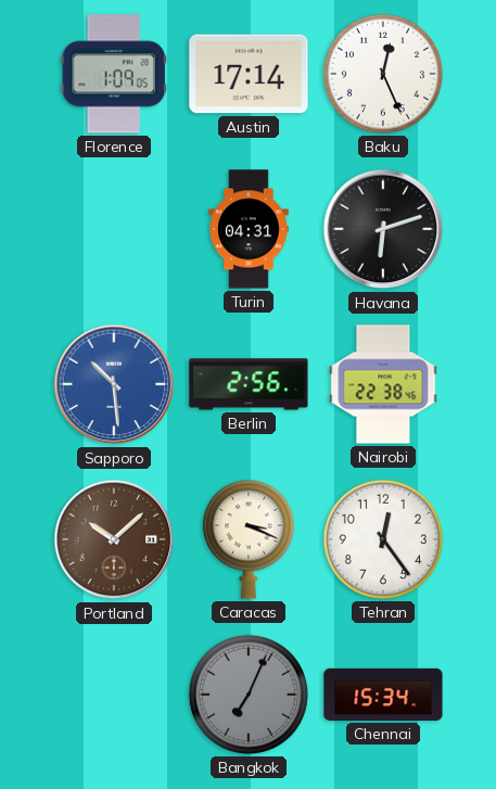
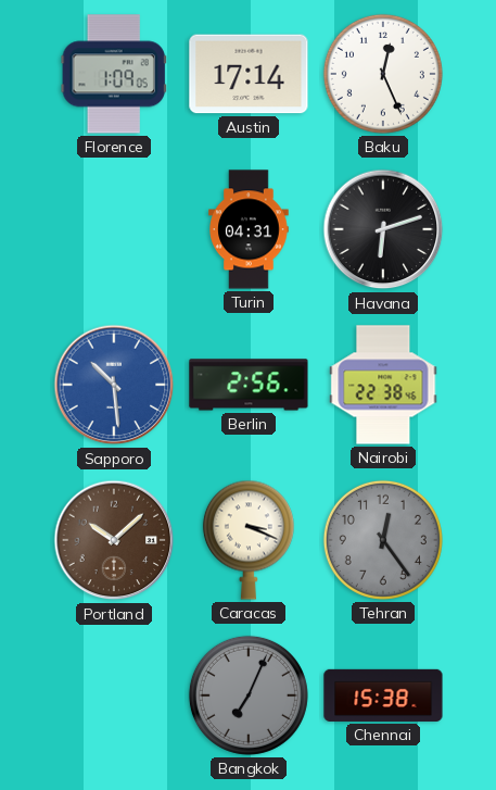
Tehran dial: white -> grey (383, 540)
Chennai: 15:34 -> 15:38 (383, 695)
